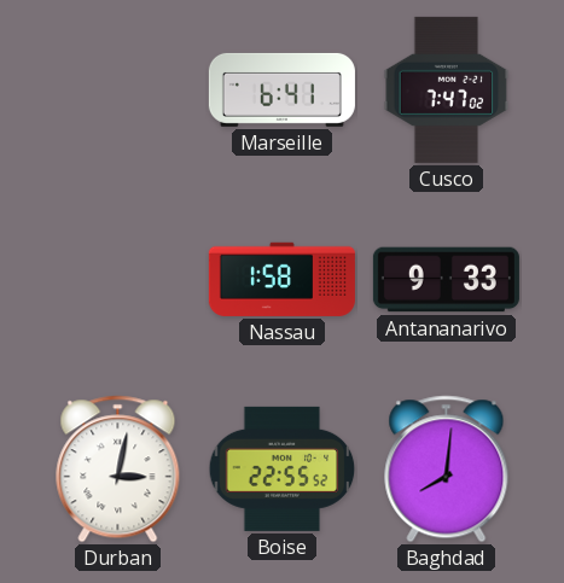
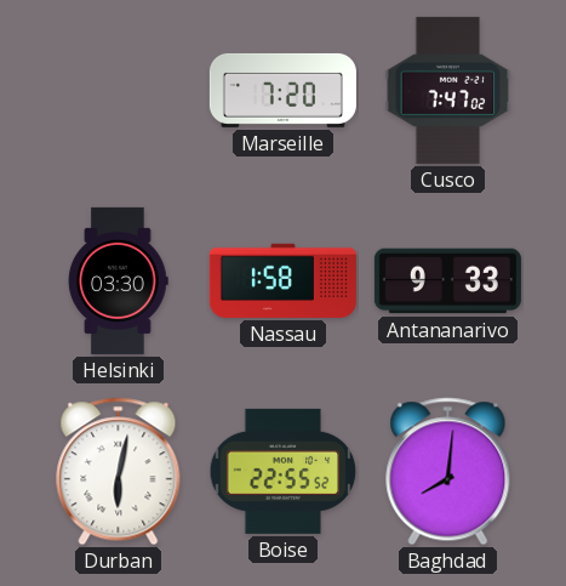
Marseille: 6:41 -> 7:20 (282, 90)
Helsinki: none -> 03:30 (118, 280)
Durban: 3:02 -> 6:02 (119, 472)
